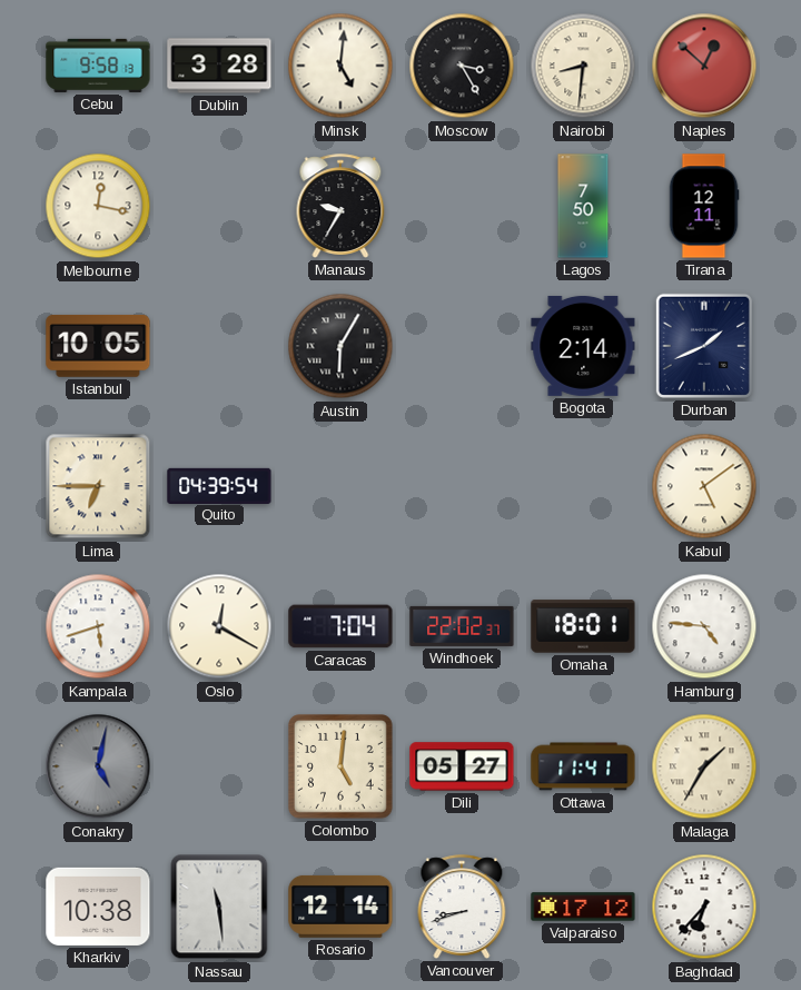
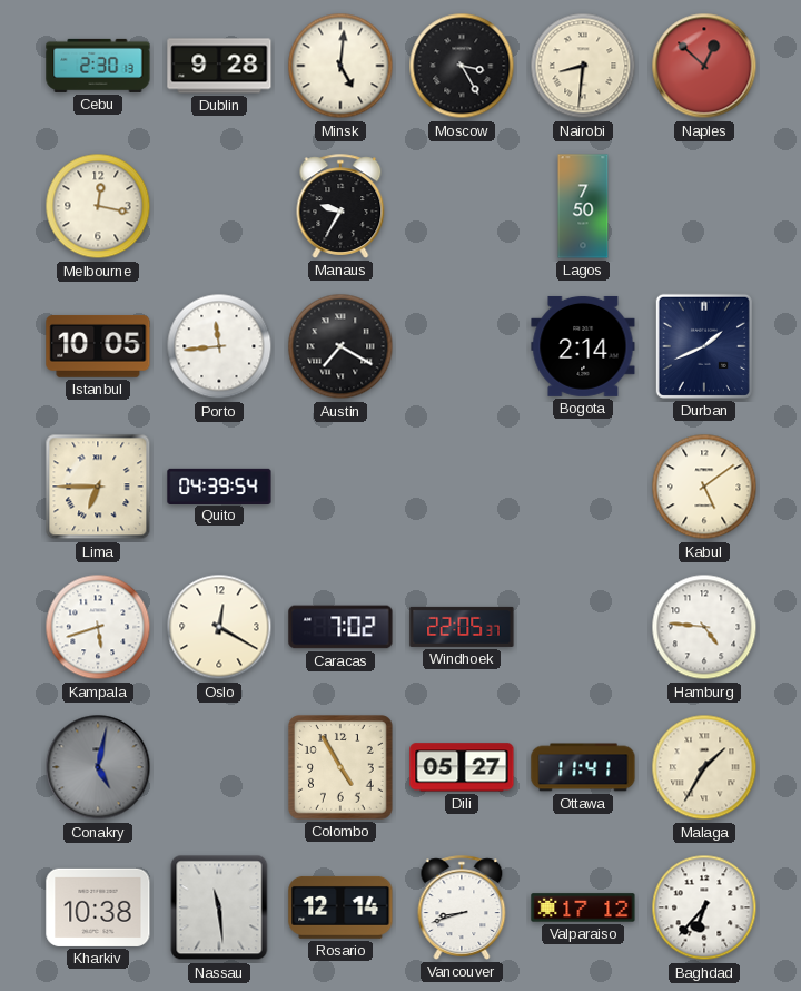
Cebu: 9:58 -> 2:30 (98, 66)
Dublin: 3:28 -> 9:28 (219, 66)
Tirana: 12:11 -> none (704, 206)
Porto: none -> 11:44 (219, 346)
Austin: 6:05 -> 7:20 (340, 346)
Caracas: 7:04 -> 7:02 (340, 627)
Windhoek: 22:02 -> 22:05 (462, 627)
Omaha: 18:01 -> none (583, 626)
Colombo: 5:01 -> 4:55 (342, 768)
